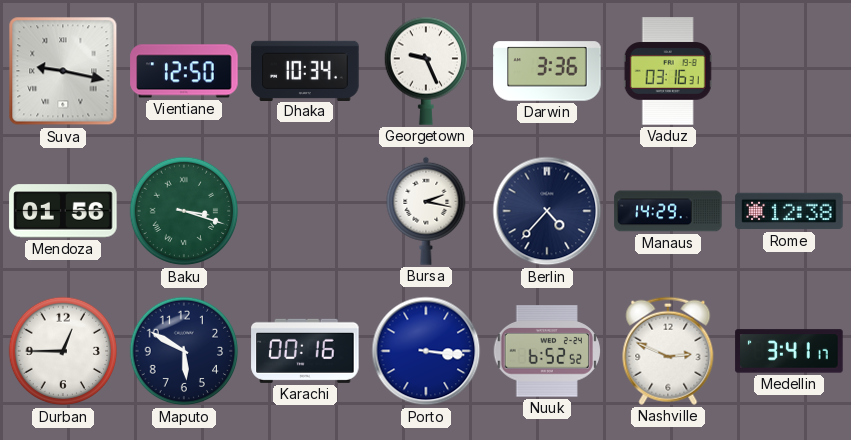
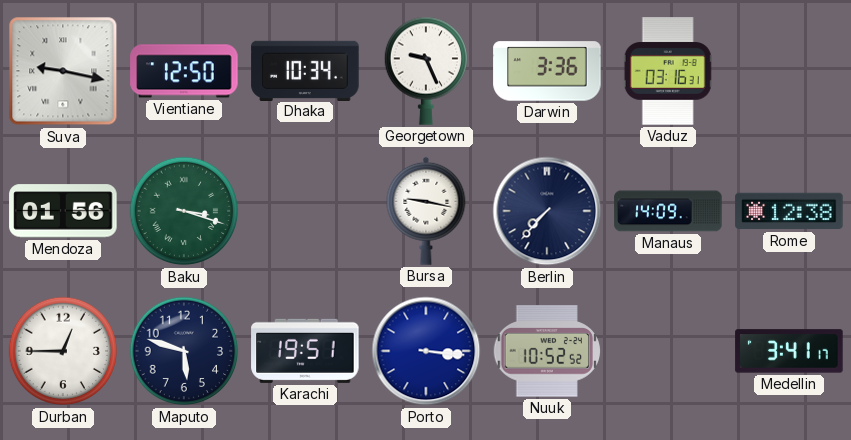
Bursa: 2:17 -> 9:17 (426, 211)
Berlin: 4:37 -> 7:37 (547, 211)
Manaus: 14:29 -> 14:09 (668, 211)
Maputo: 5:50 -> 5:48 (184, 351)
Karachi: 00:16 -> 19:51 (305, 351)
Nuuk: 6:52 -> 10:52 (546, 351)
Nashville: 2:49 -> none (668, 351)
